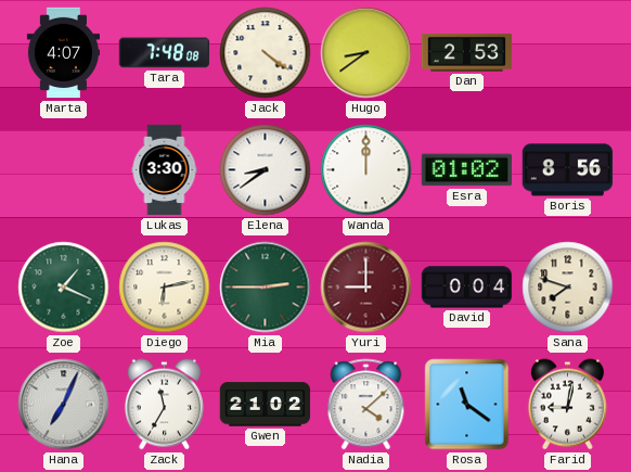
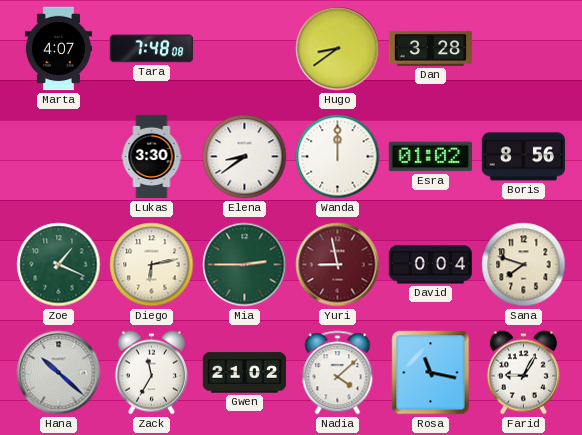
Jack: 4:21 -> none (266, 53)
Dan: 2:53 -> 3:28 (431, 48)
Yuri: 9:00 -> 8:58 (338, 265)
Hana: 7:04 -> 10:22 (59, 373)
Rosa: 11:21 -> 11:17 (431, 373)
Farid: 9:02 -> 9:05 (523, 373)
